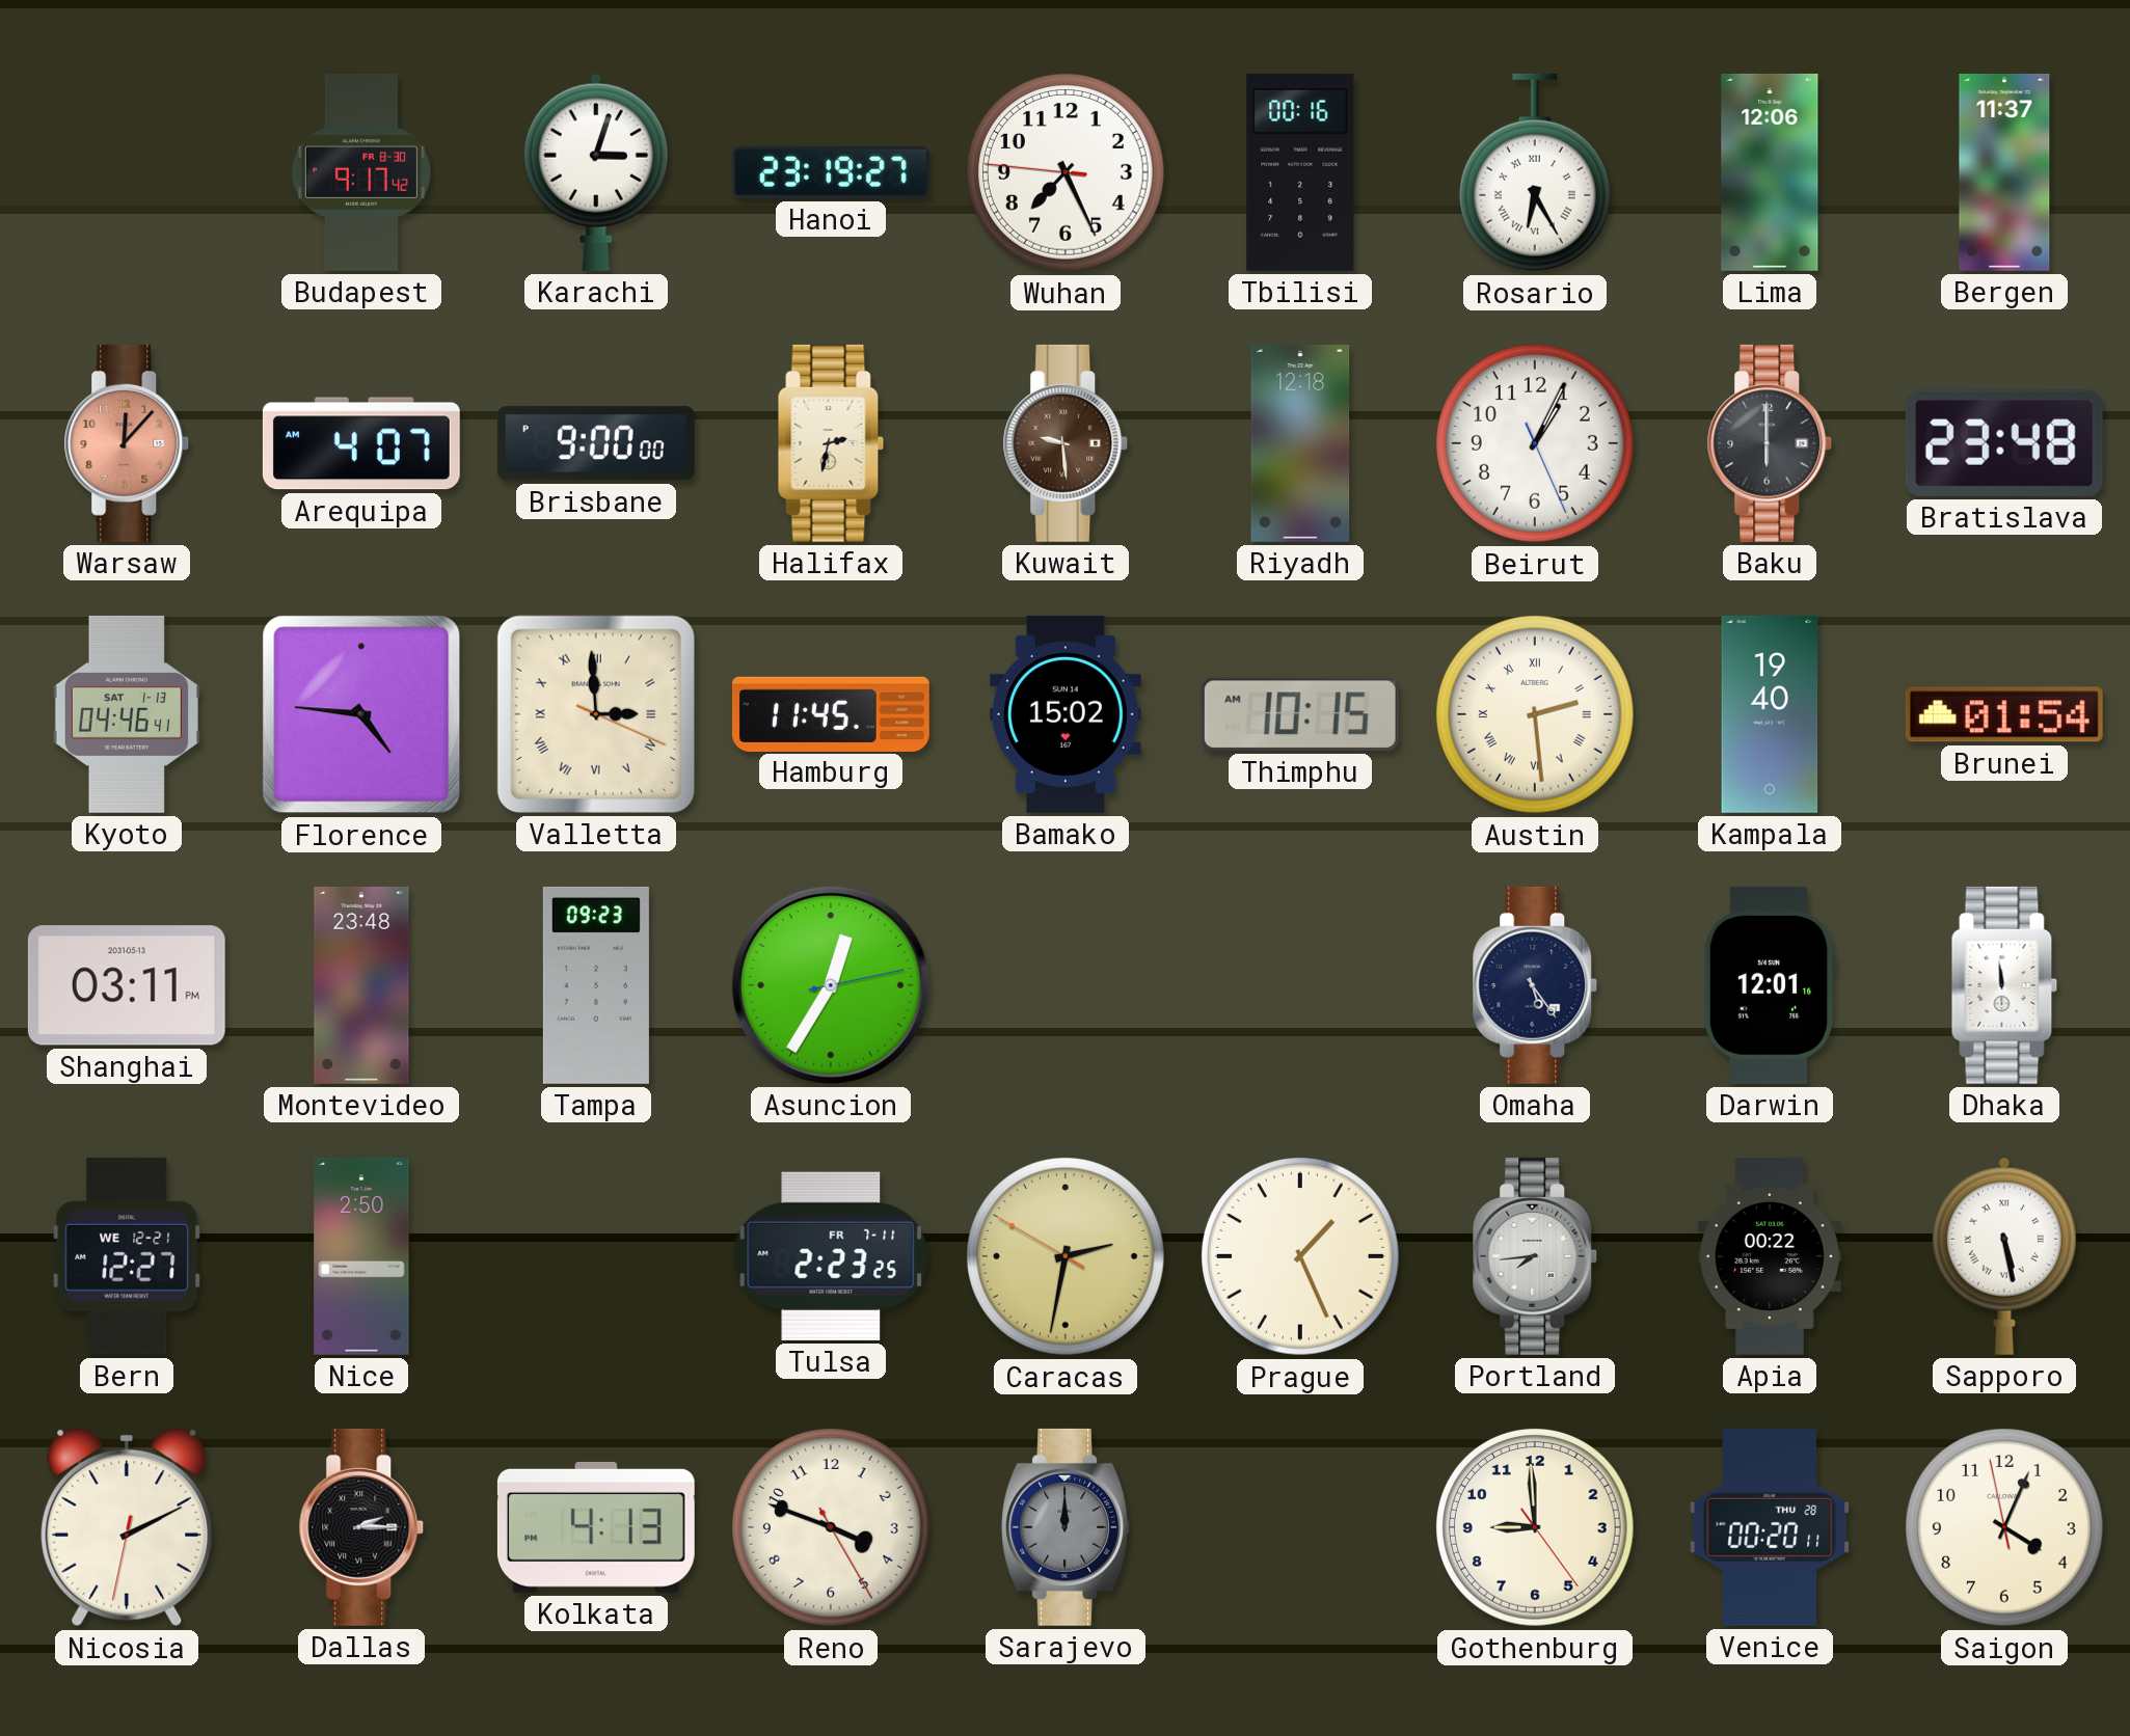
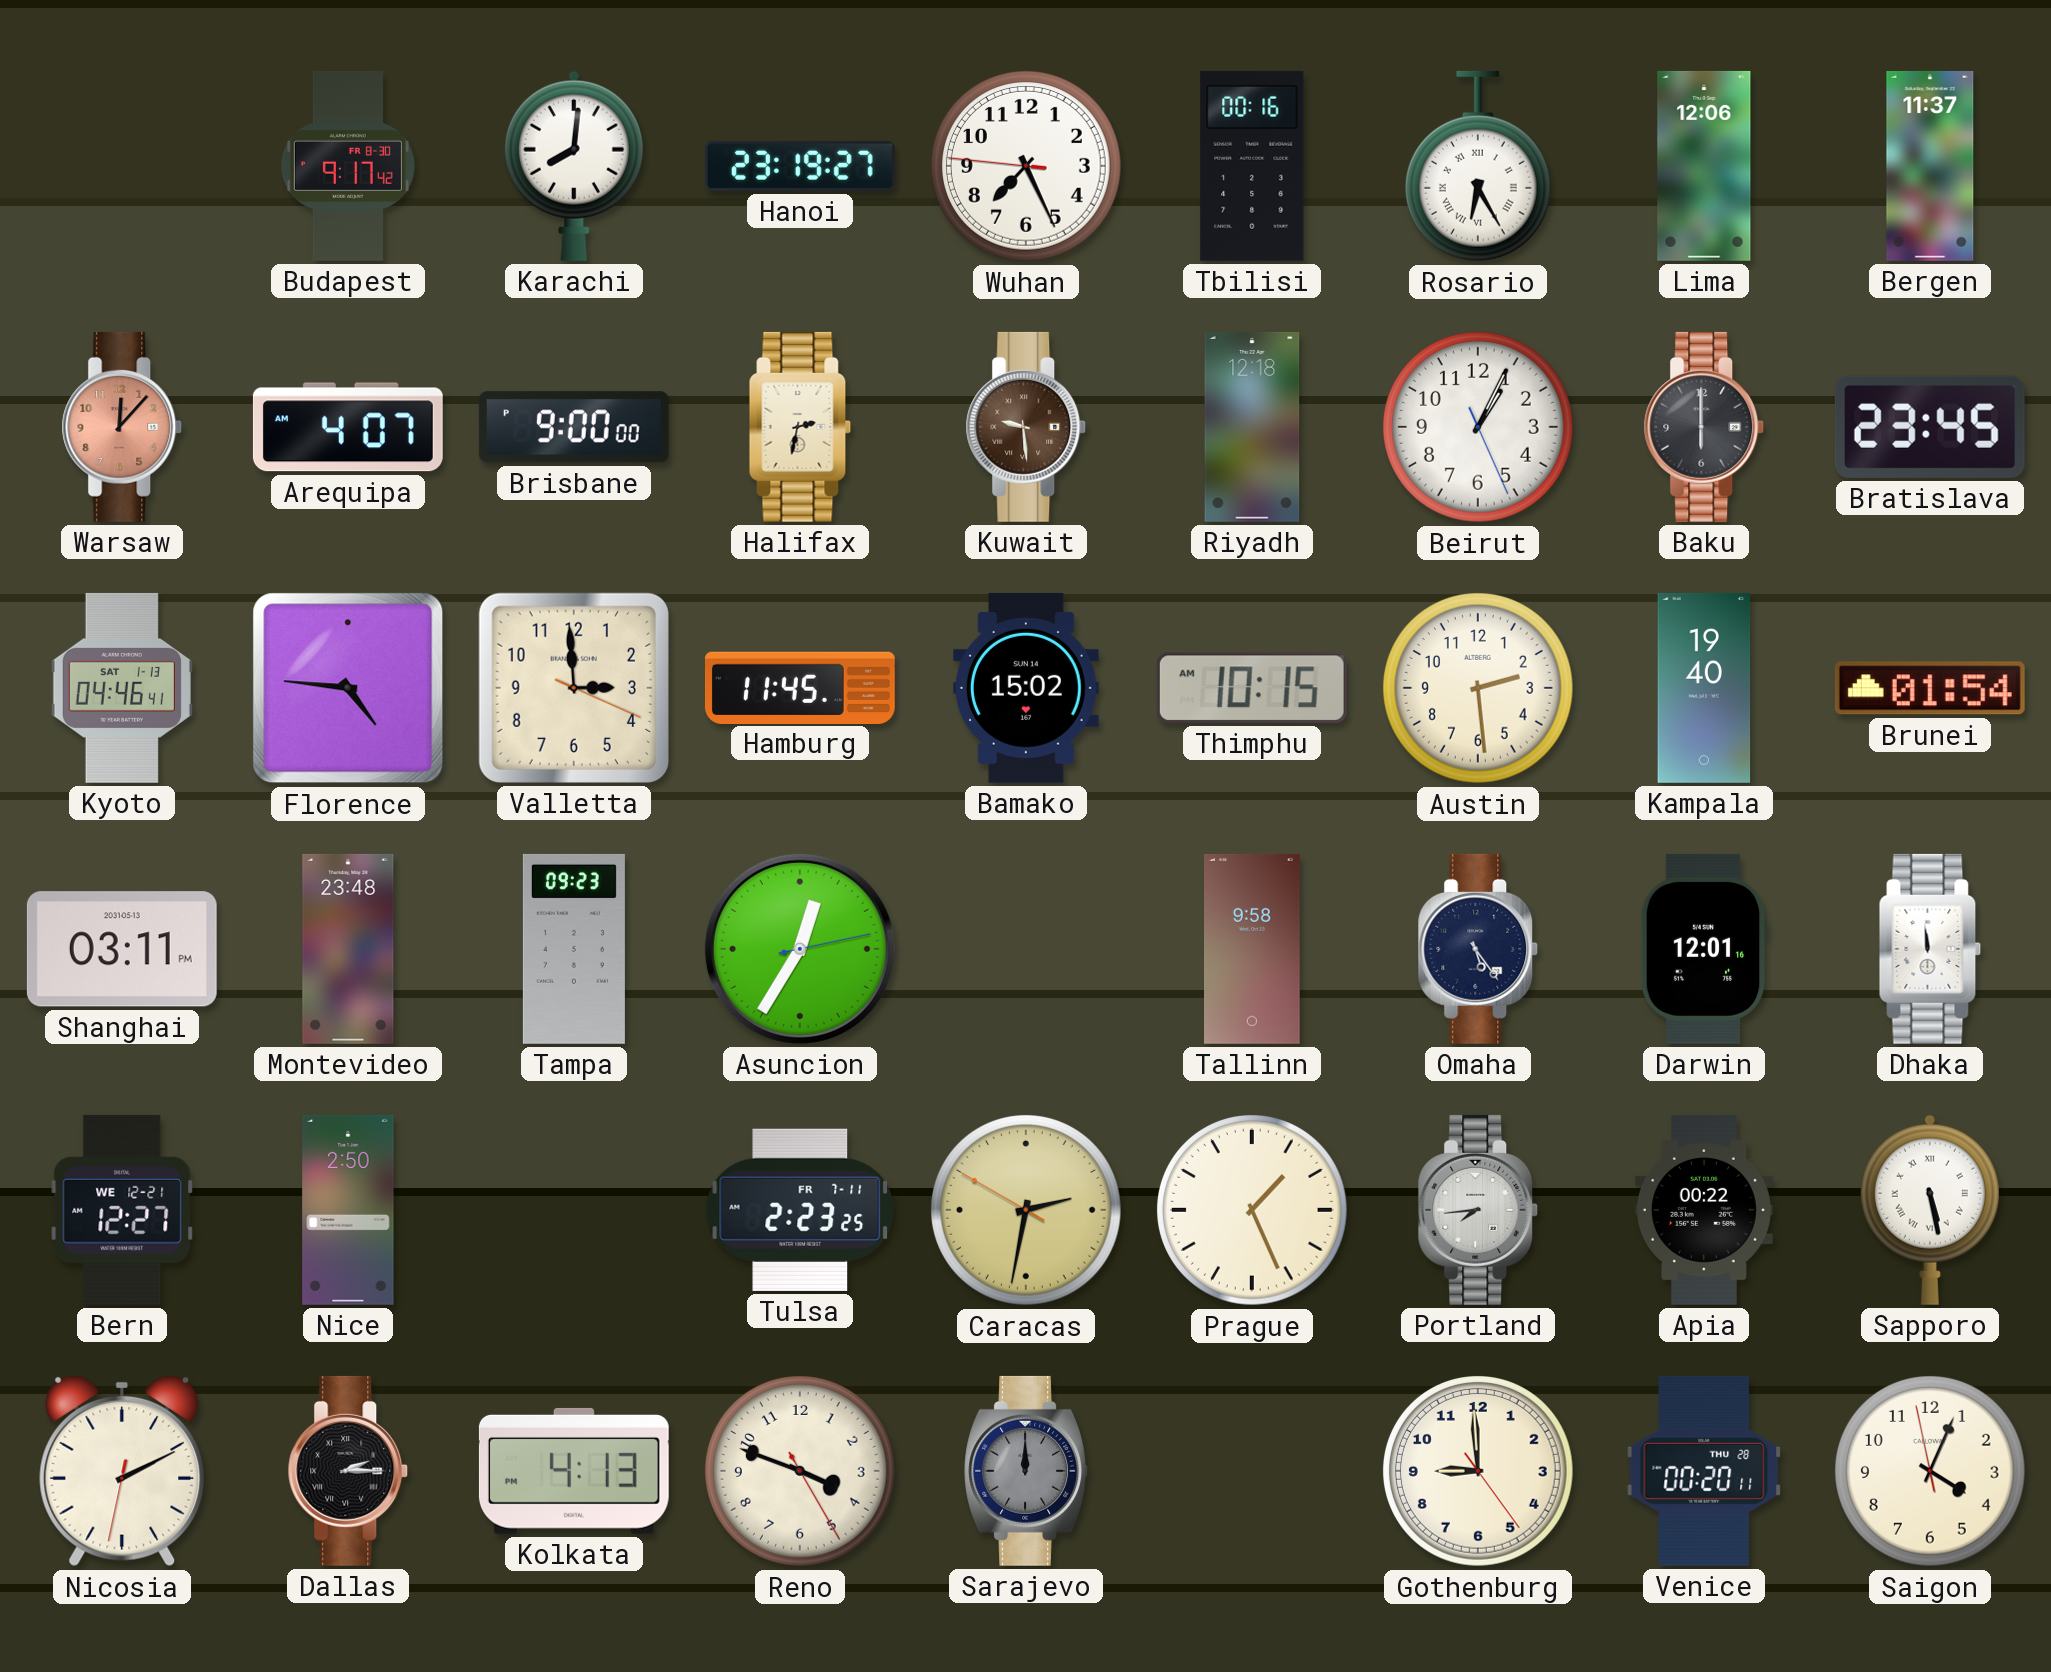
Karachi: 3:03 -> 8:01 (574, 166)
Bratislava: 23:48 -> 23:45 (1930, 427)
Valletta numerals: Roman -> Arabic (574, 688)
Austin numerals: Roman -> Arabic (1479, 689)
Tallinn: none -> 9:58 (1253, 949)
